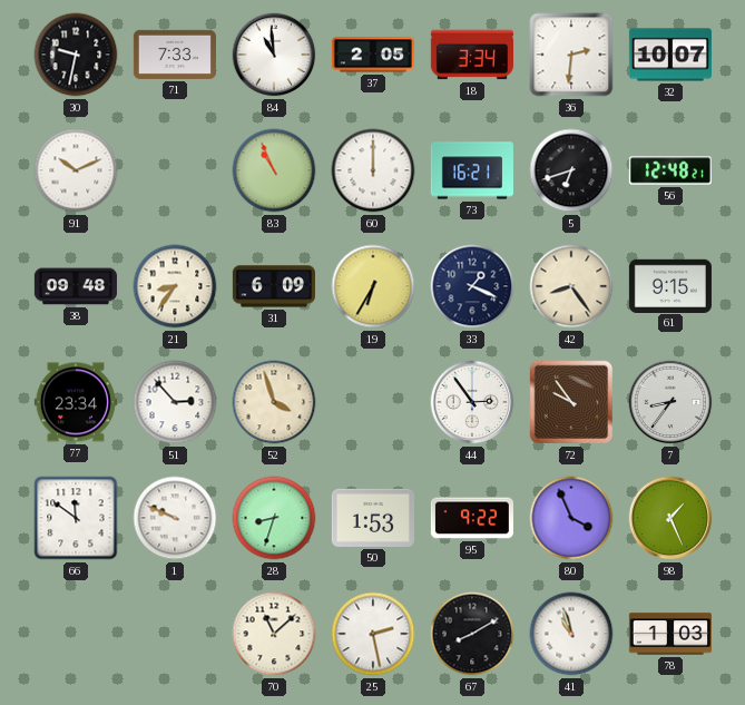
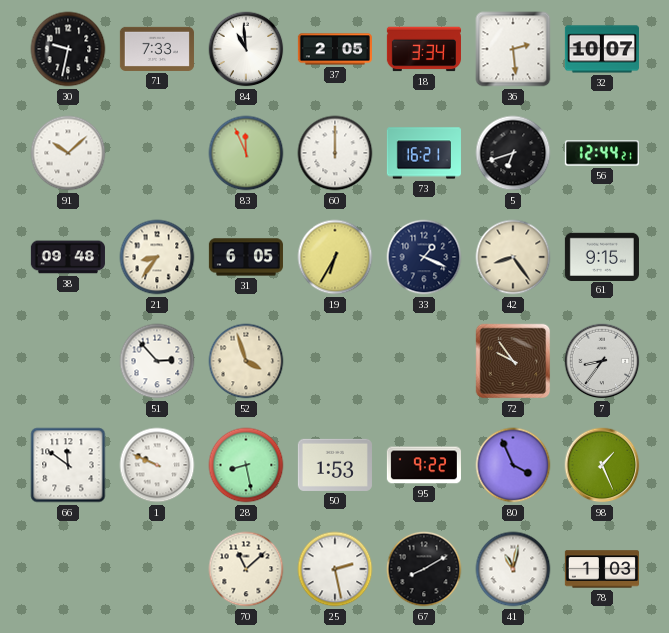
36: 2:31 -> 2:29 (513, 49)
91: 10:11 -> 10:08 (68, 153)
83: 10:56 -> 11:56 (246, 153)
56: 12:48 -> 12:44 (602, 153)
31: 6:09 -> 6:05 (246, 257)
77: 23:34 -> none (76, 402)
44: 2:54 -> none (472, 402)
28: 8:33 -> 8:28 (246, 465)
41: 10:57 -> 11:02 (513, 569)
